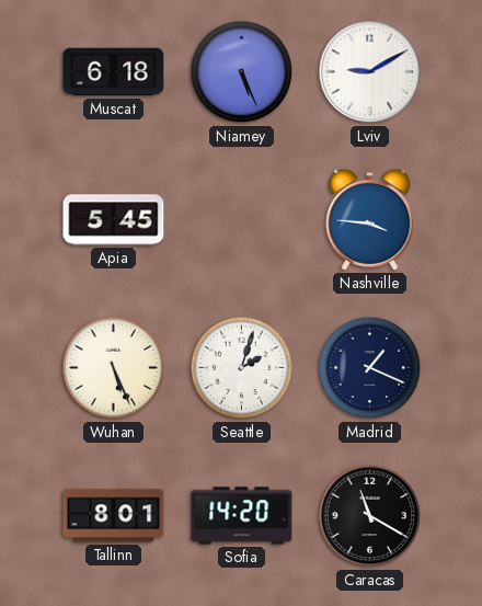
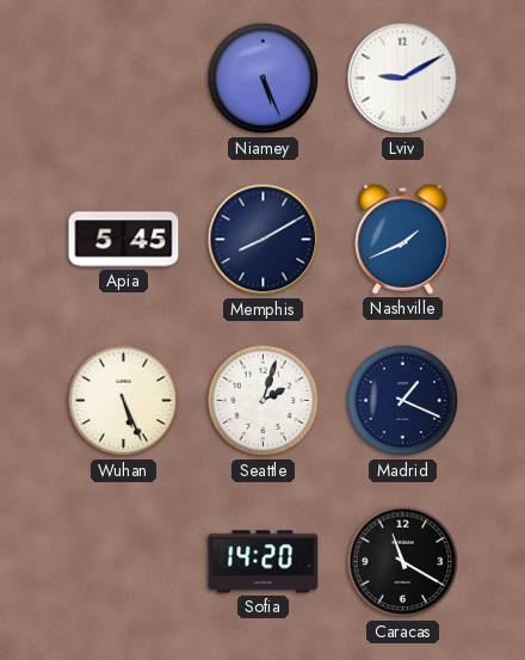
Muscat: 6:18 -> none (114, 72)
Memphis: none -> 8:10 (264, 240)
Nashville: 3:46 -> 1:41 (403, 239)
Tallinn: 8:01 -> none (114, 516)
